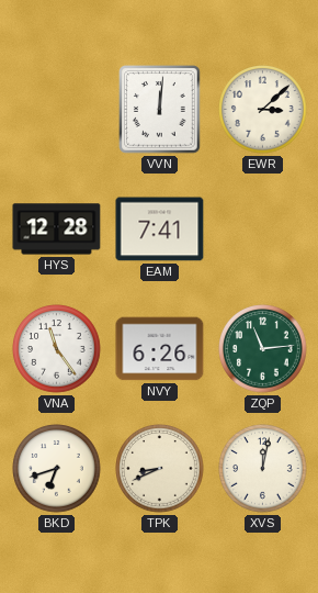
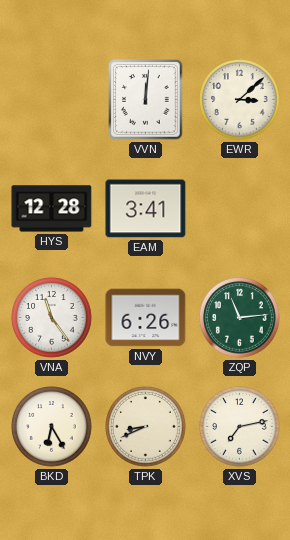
EAM: 7:41 -> 3:41 (146, 209)
BKD: 6:42 -> 6:25 (52, 427)
XVS: 12:02 -> 7:13 (240, 427)
